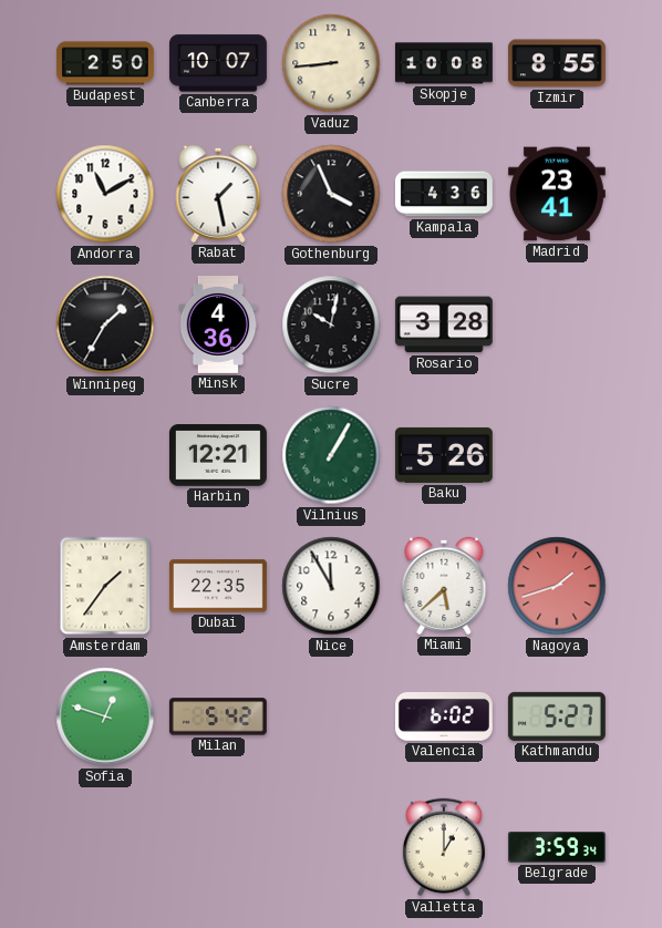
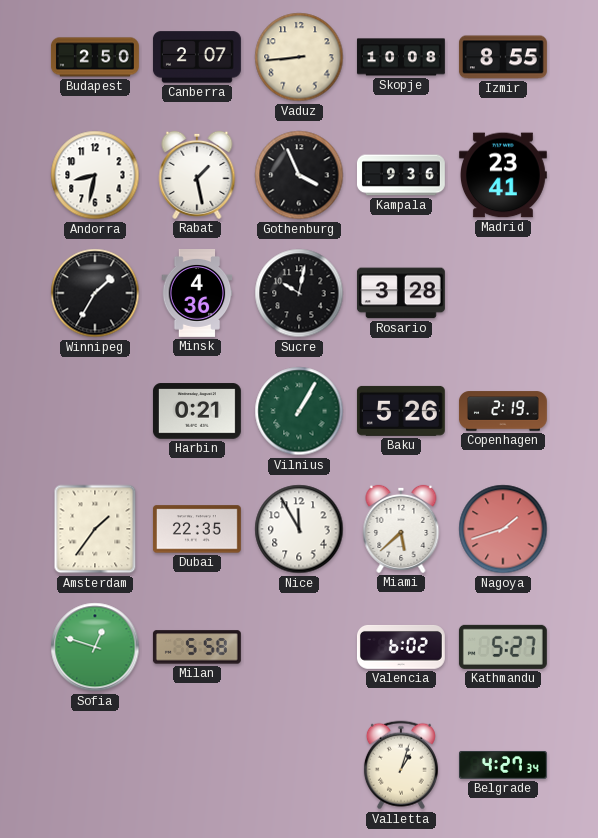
Canberra: 10:07 -> 2:07 (197, 57)
Andorra: 11:10 -> 8:32 (95, 175)
Kampala: 4:36 -> 9:36 (401, 175)
Harbin: 12:21 -> 0:21 (197, 411)
Copenhagen: none -> 2:19 (503, 411)
Milan: 5:42 -> 5:58 (197, 647)
Valletta: 1:00 -> 1:03 (401, 765)
Belgrade: 3:59 -> 4:27 (503, 765)
